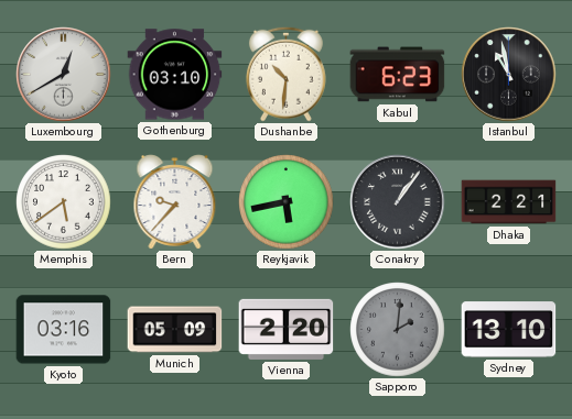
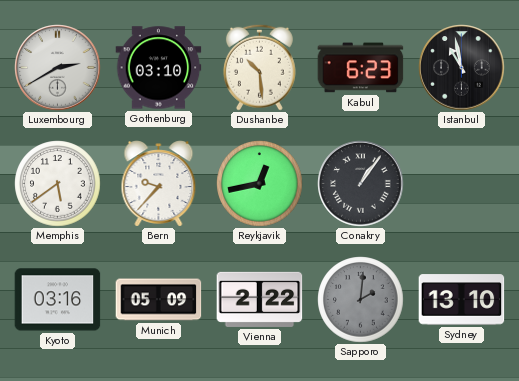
Luxembourg: 12:40 -> 2:40 (58, 68)
Dushanbe: 10:31 -> 10:29 (259, 67)
Reykjavik: 5:43 -> 12:43 (260, 184)
Dhaka: 2:21 -> none (509, 202)
Vienna: 2:20 -> 2:22 (260, 299)
